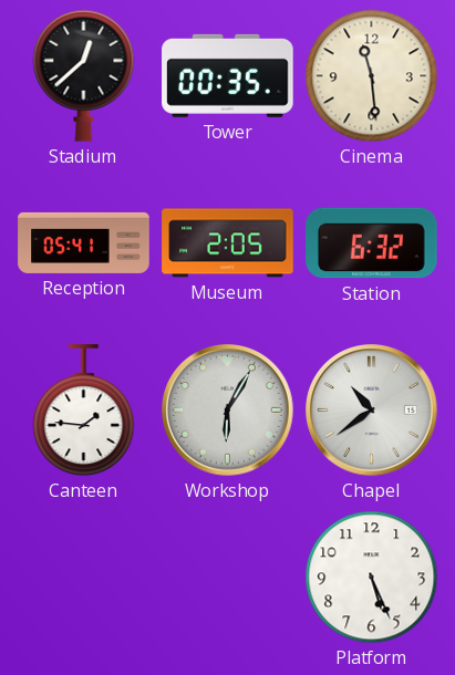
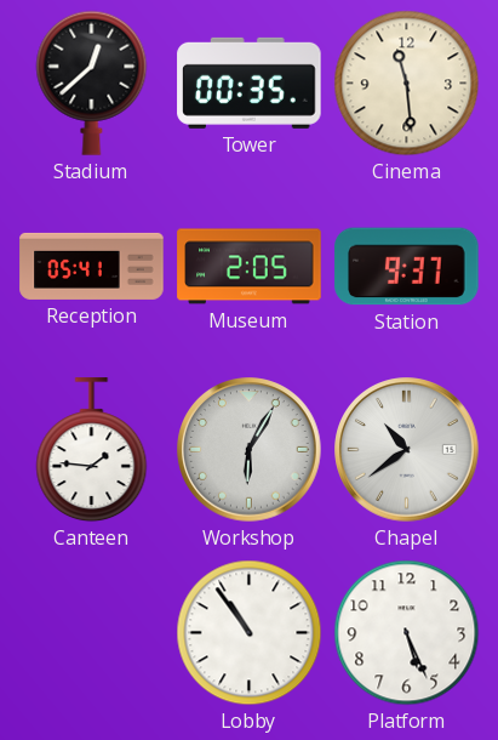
Station: 6:32 -> 9:37 (407, 267)
Lobby: none -> 10:54 (250, 633)
